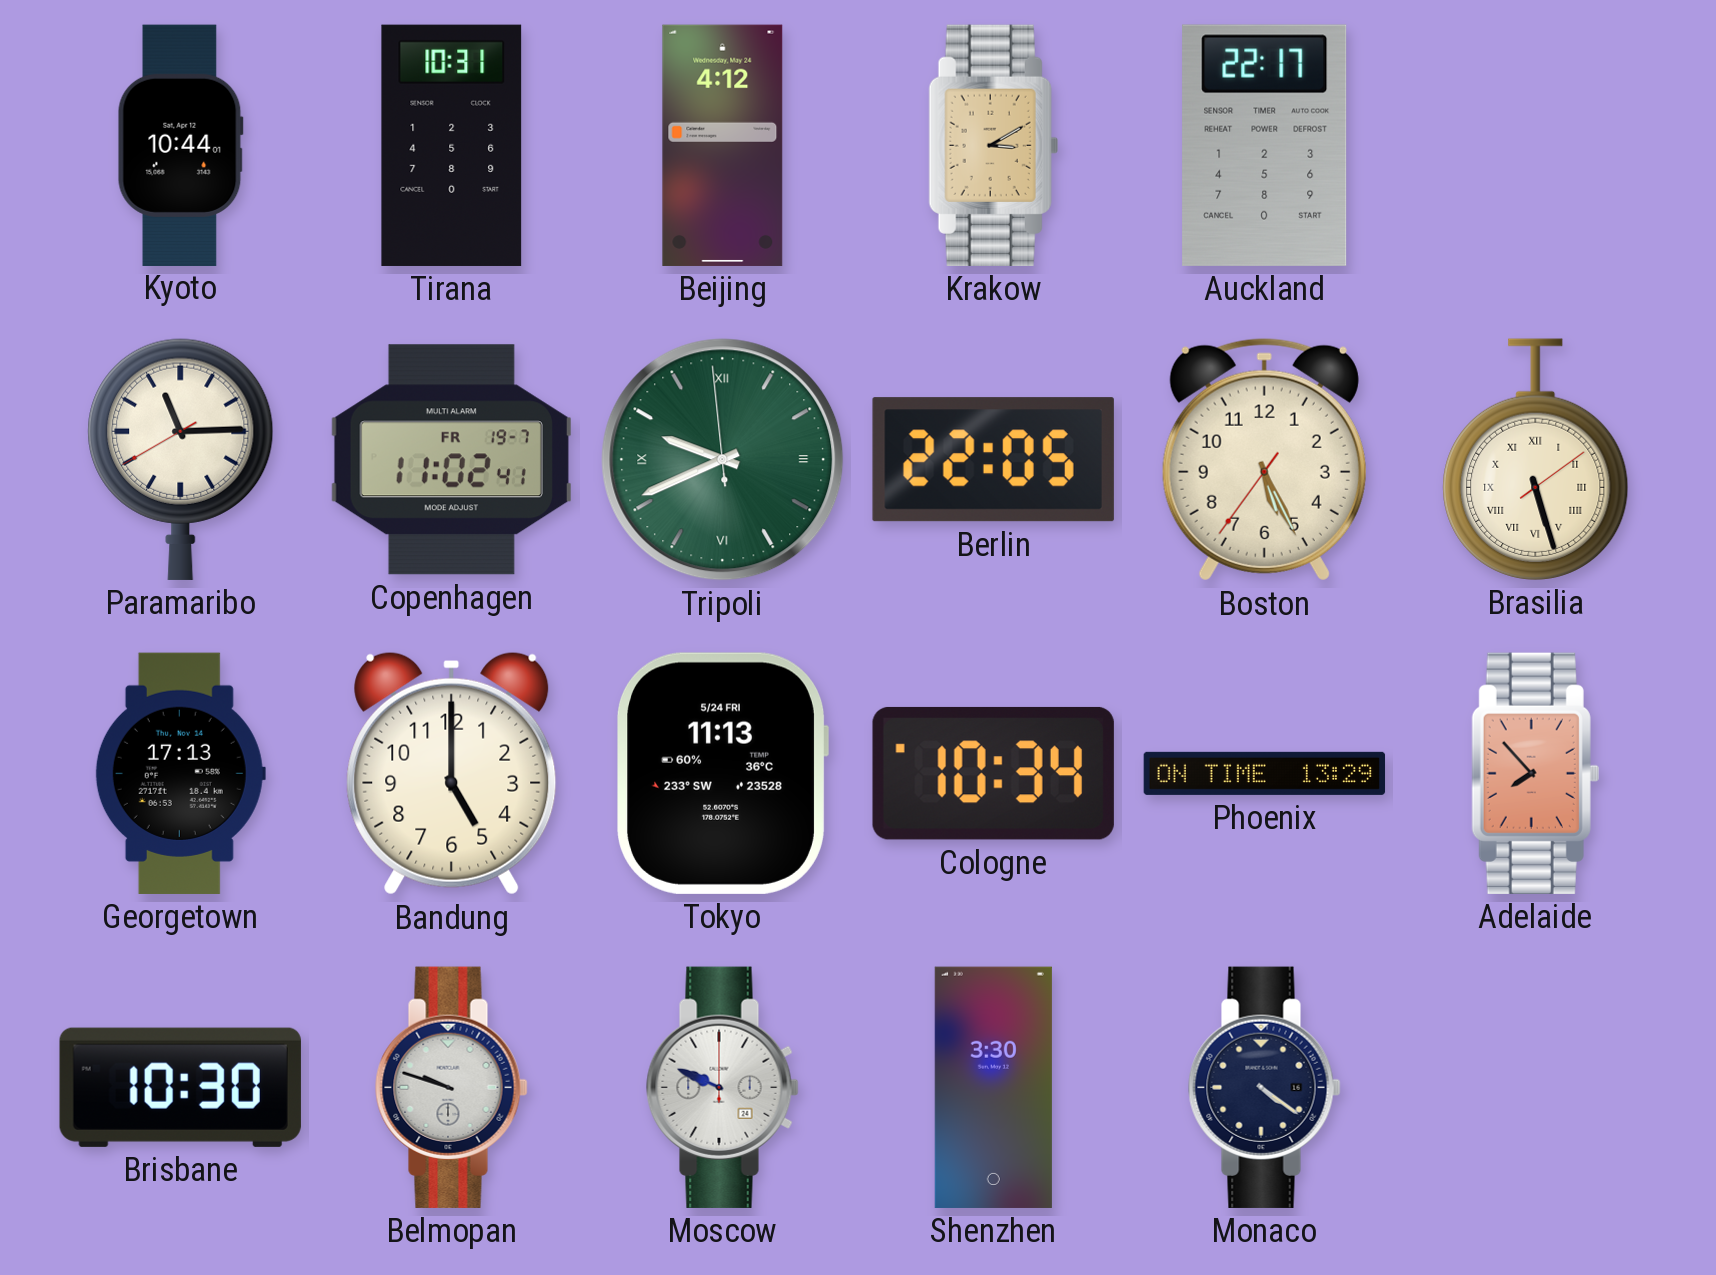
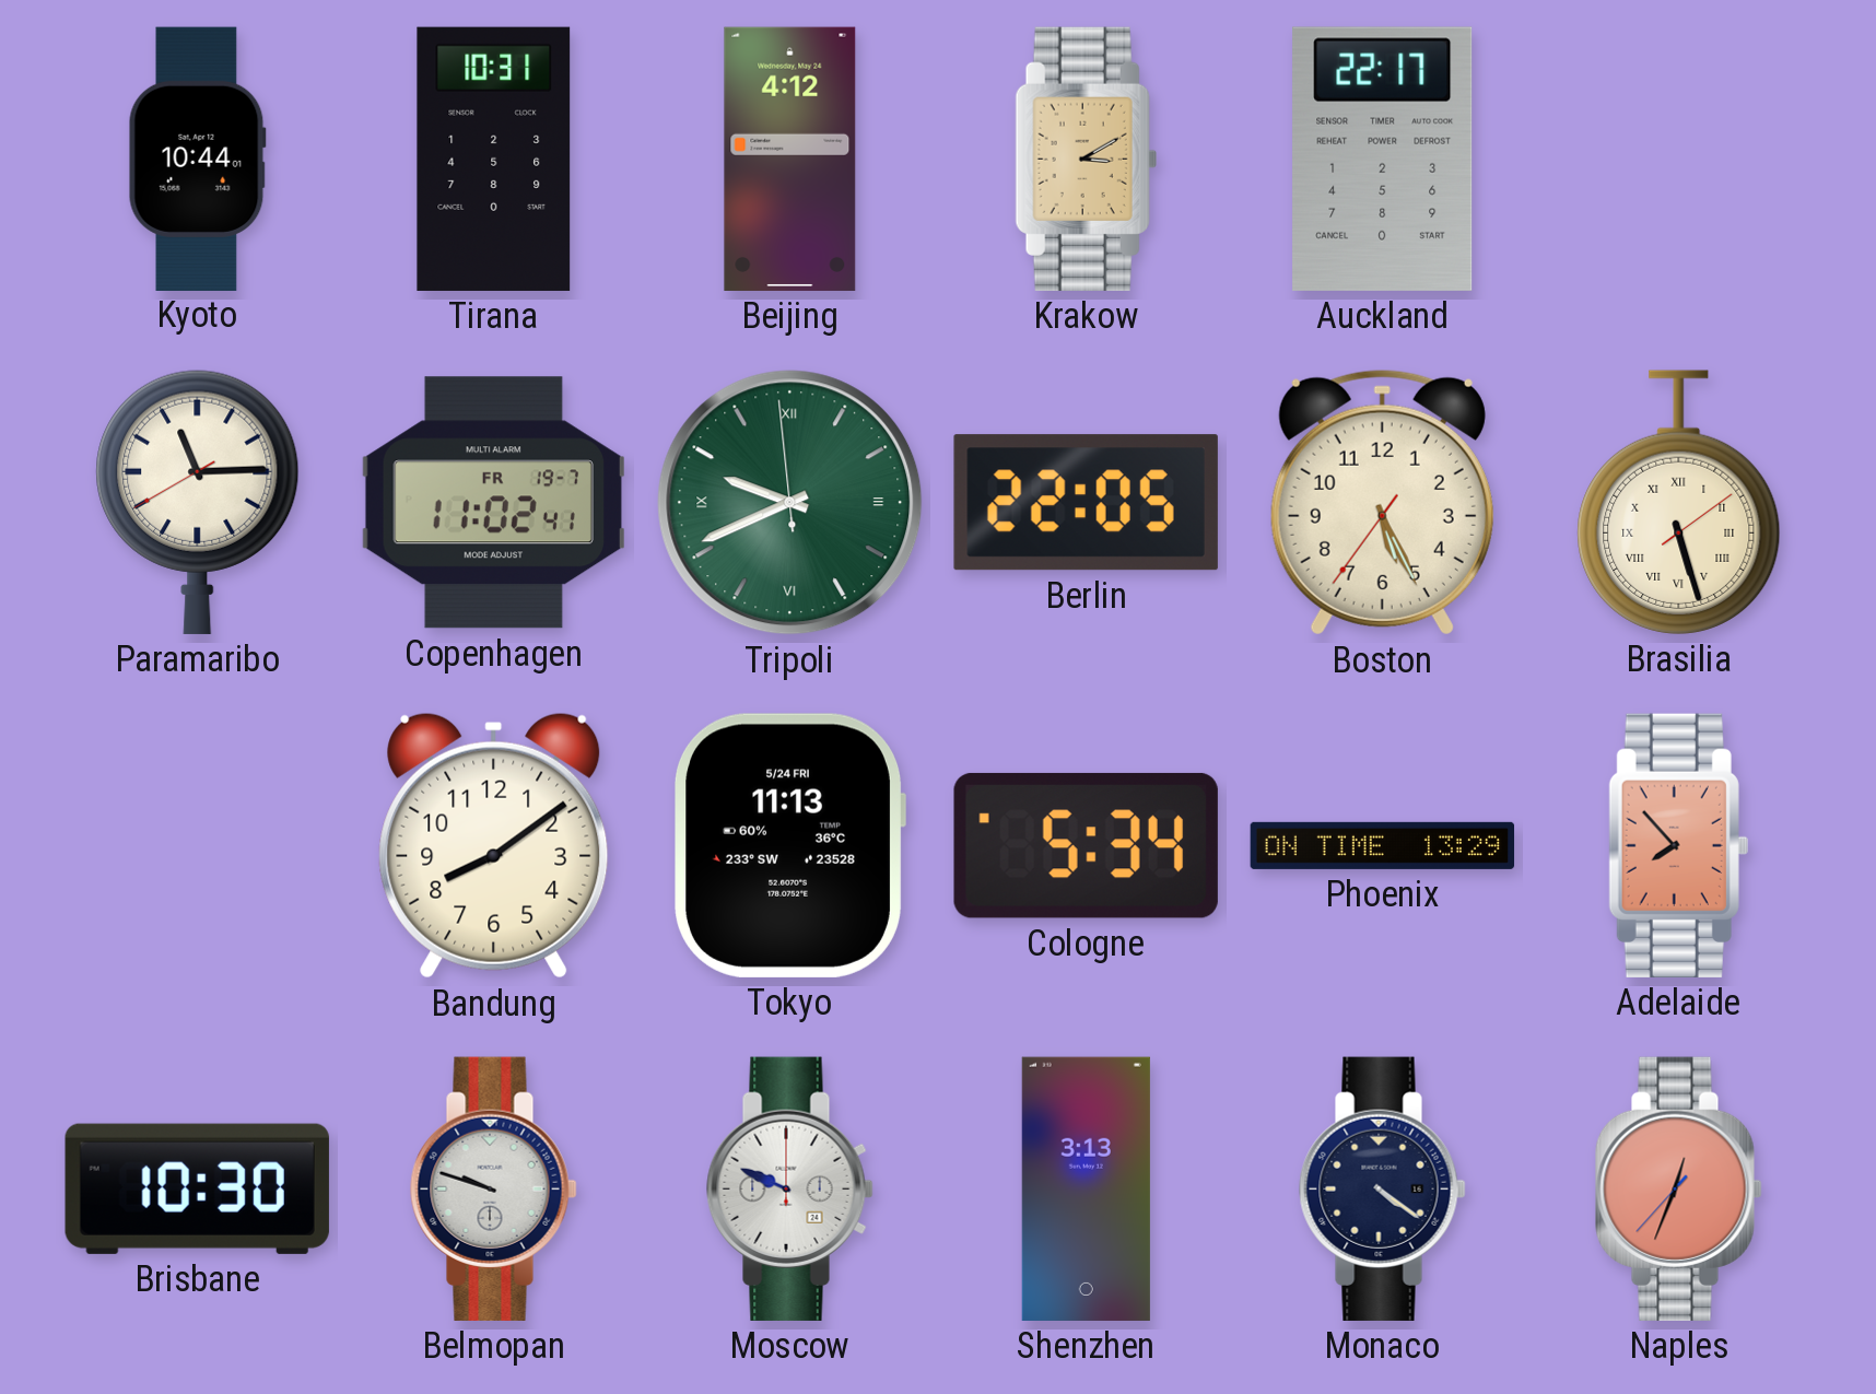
Georgetown: 17:13 -> none (180, 773)
Bandung: 5:00 -> 8:09 (494, 845)
Cologne: 10:34 -> 5:34 (1086, 845)
Shenzhen: 3:30 -> 3:13 (1086, 1188)
Naples: none -> 12:33 (1679, 1188)
